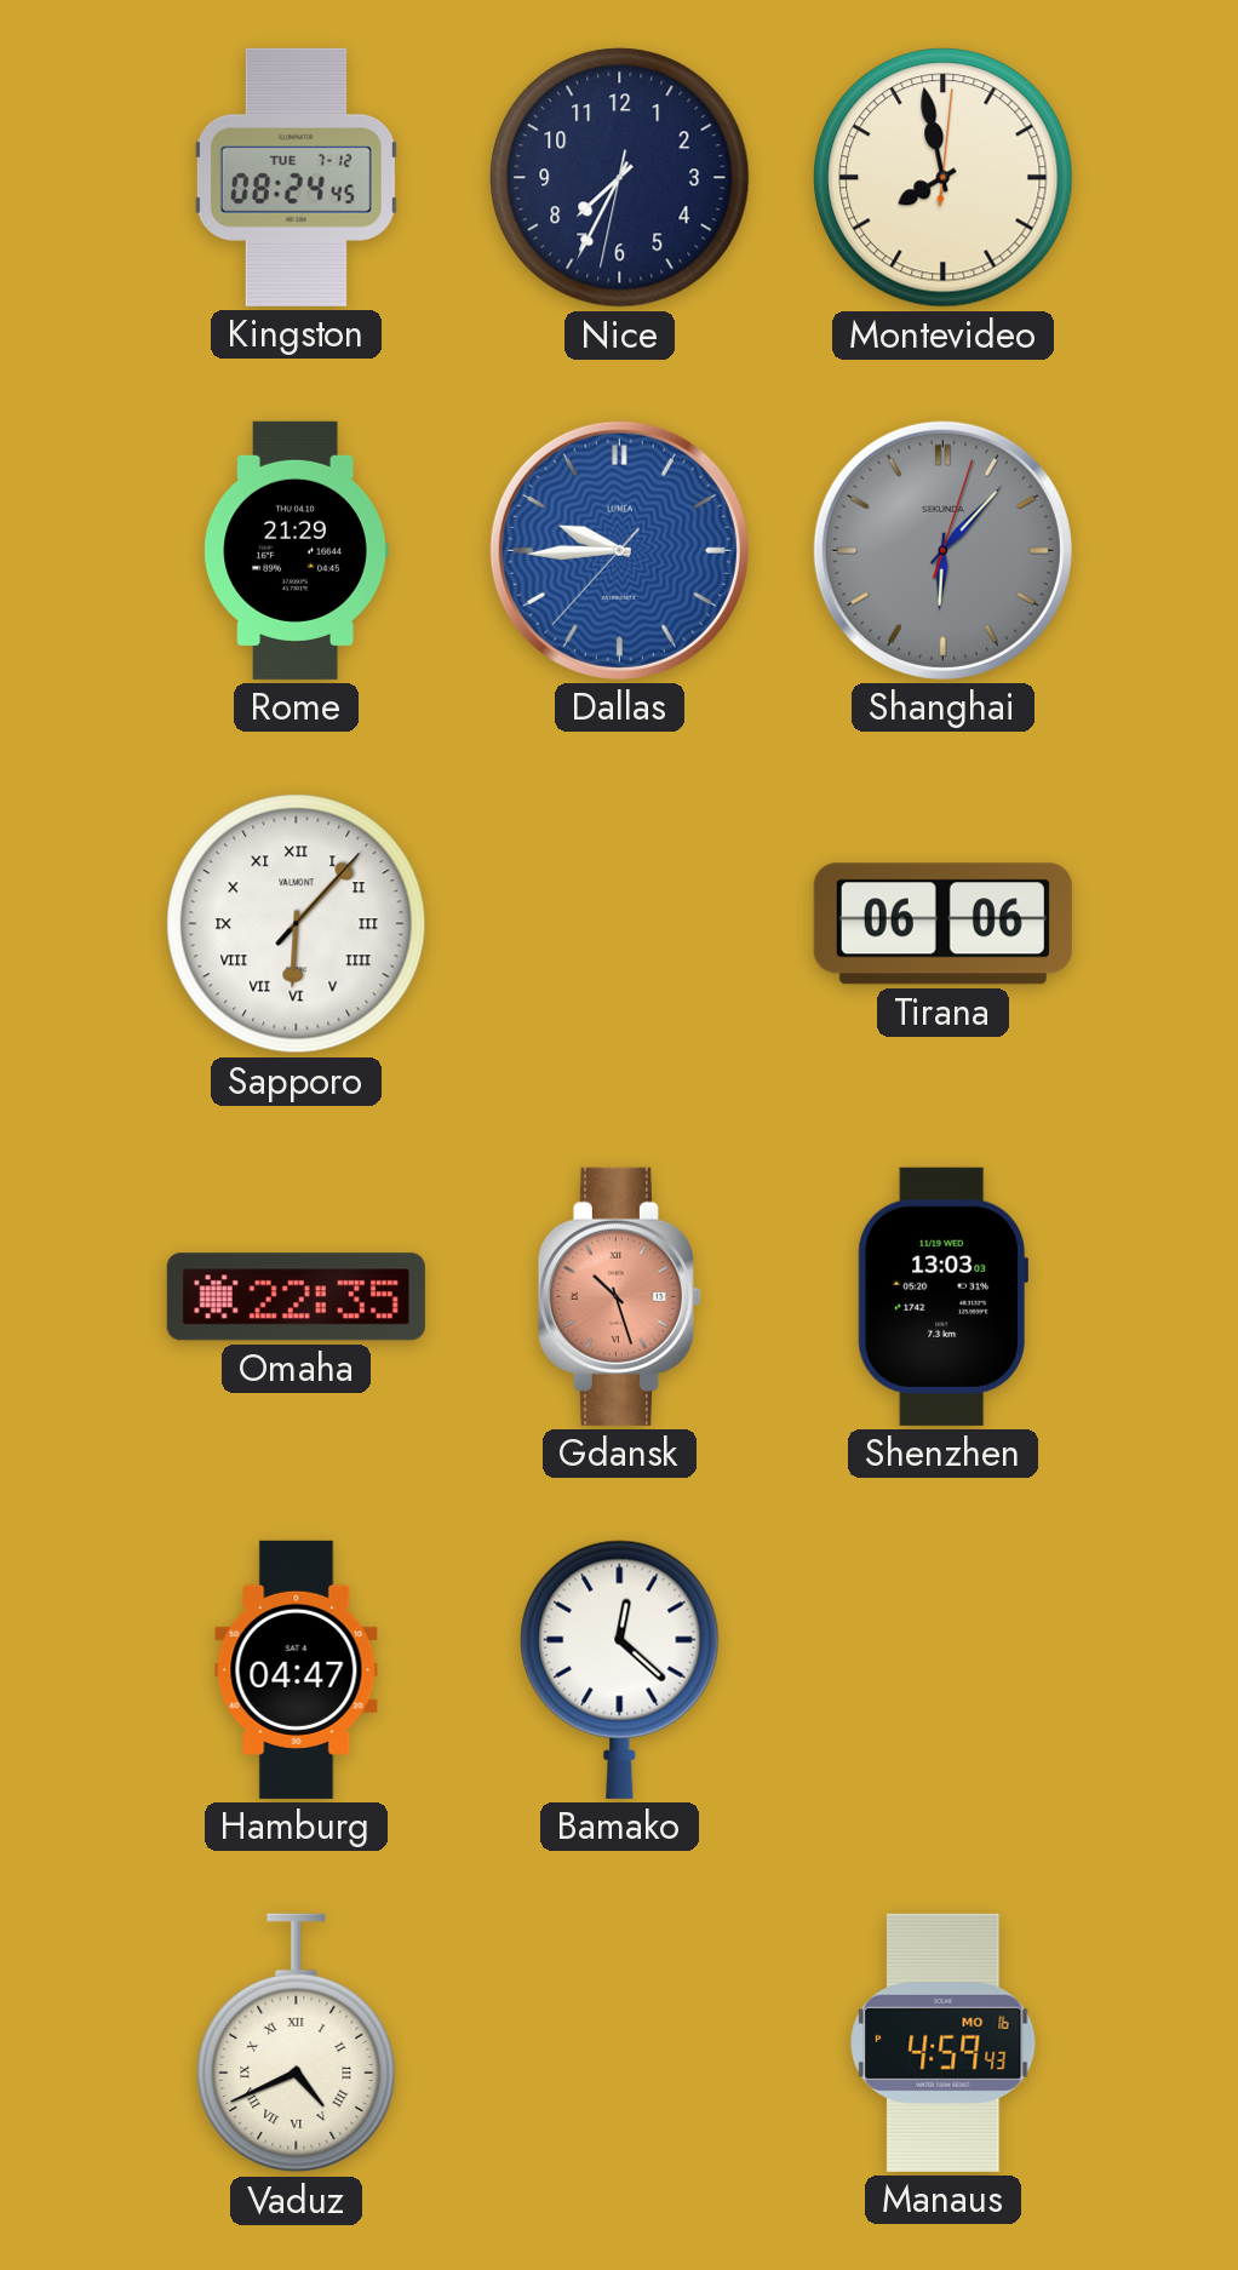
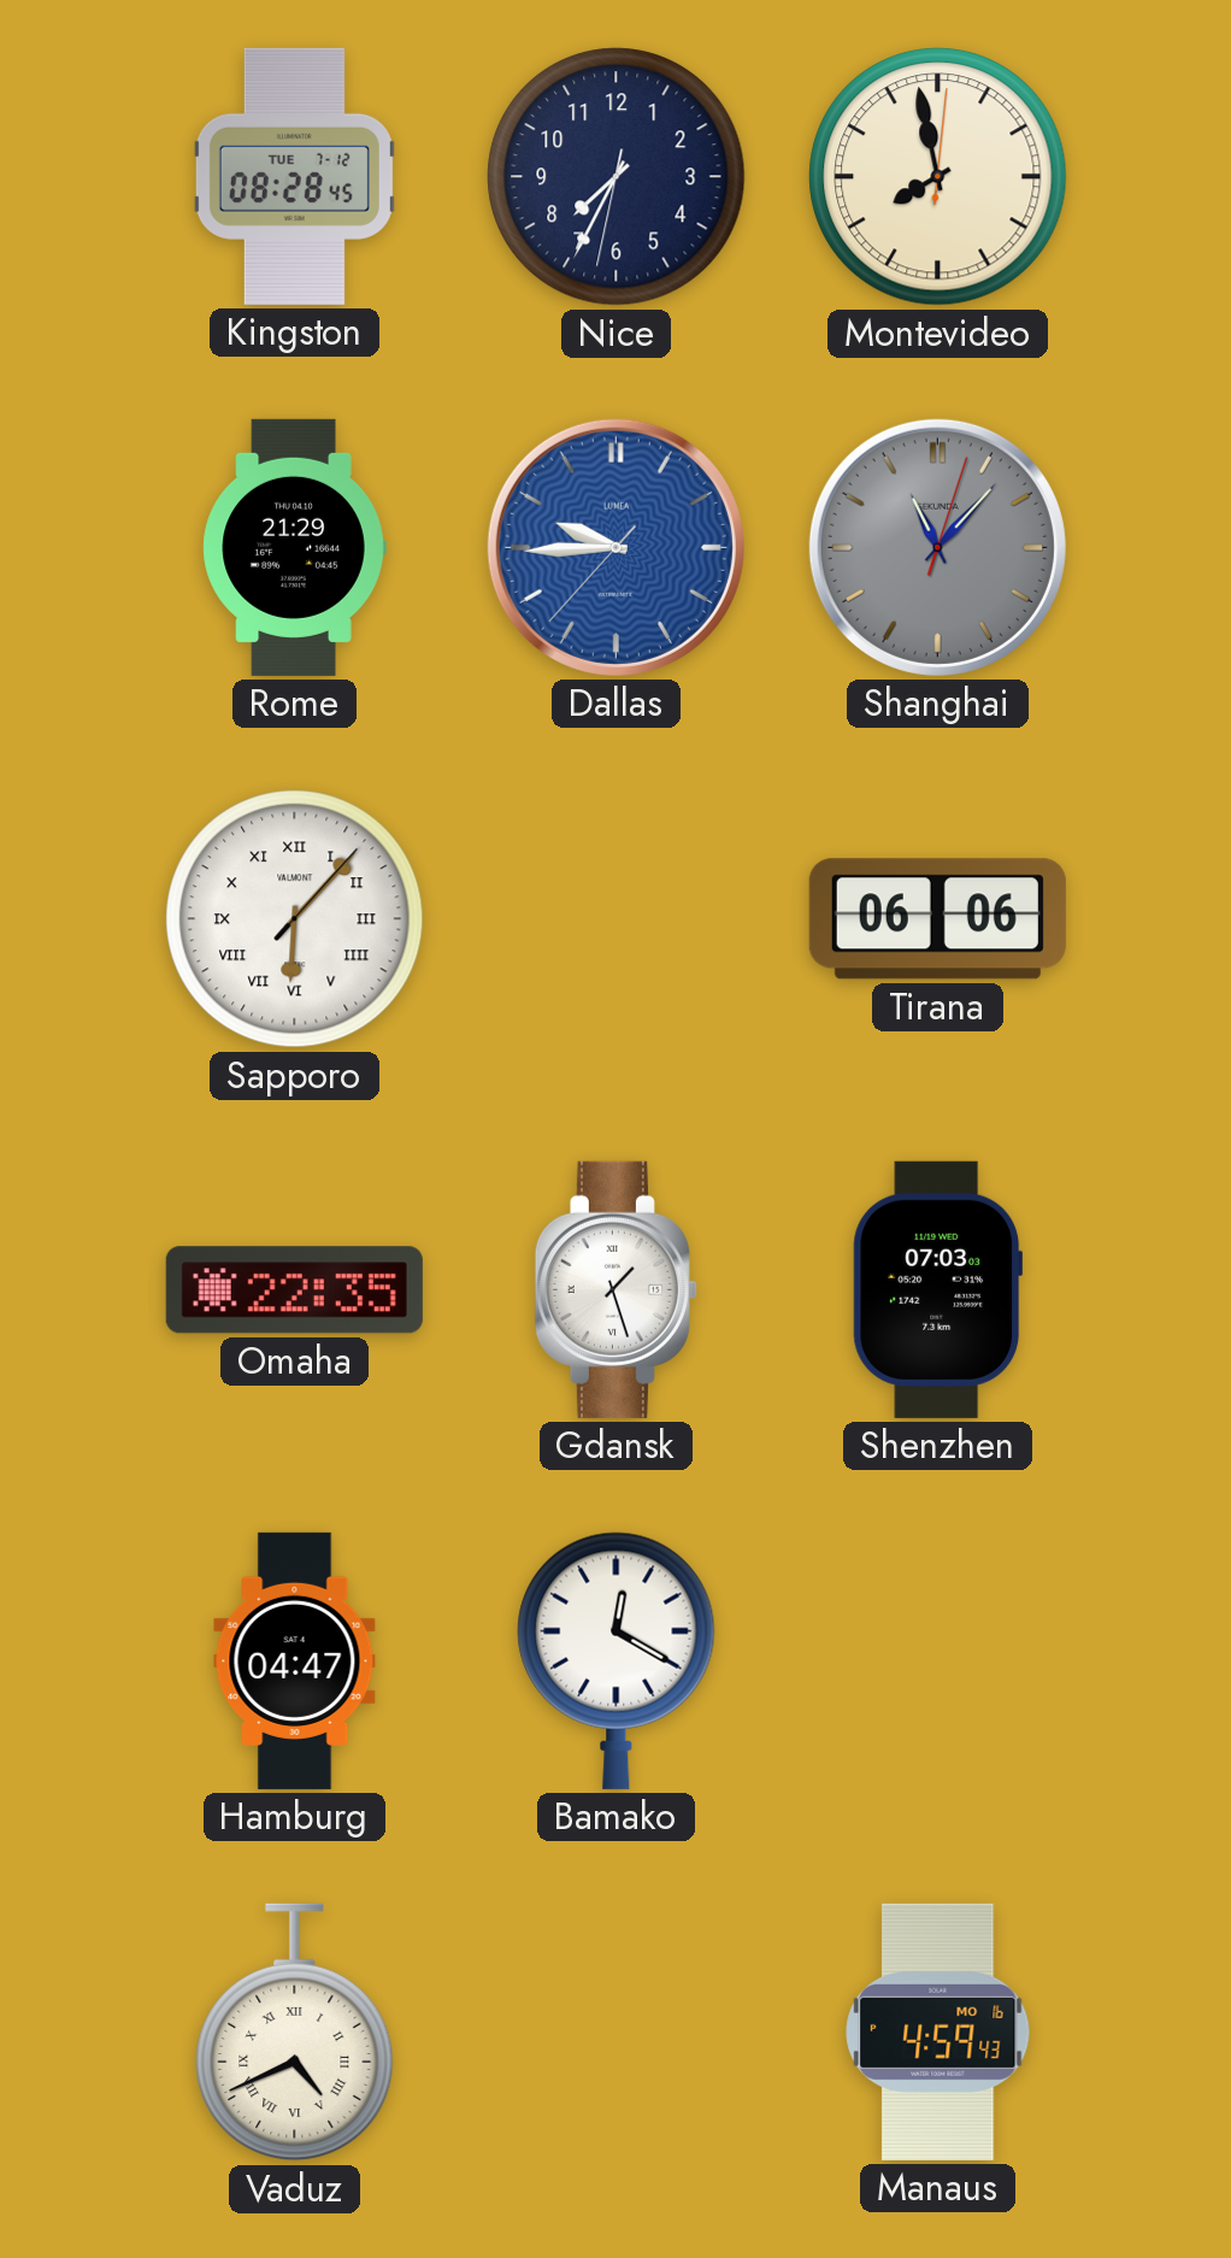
Kingston: 08:24 -> 08:28 (294, 176)
Shanghai: 6:07 -> 11:07 (937, 547)
Gdansk: 10:27 -> 1:27 (615, 1289)
Gdansk dial: salmon -> white (615, 1289)
Shenzhen: 13:03 -> 07:03 (937, 1289)
Bamako: 12:22 -> 12:20 (617, 1660)
